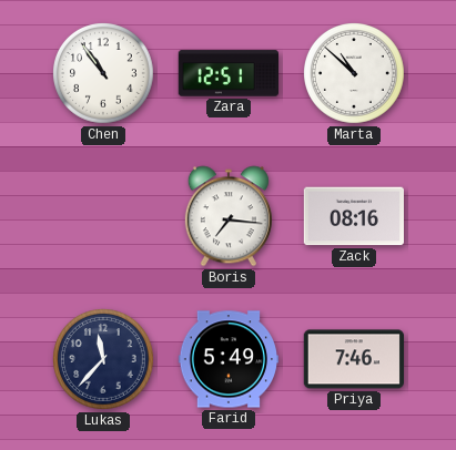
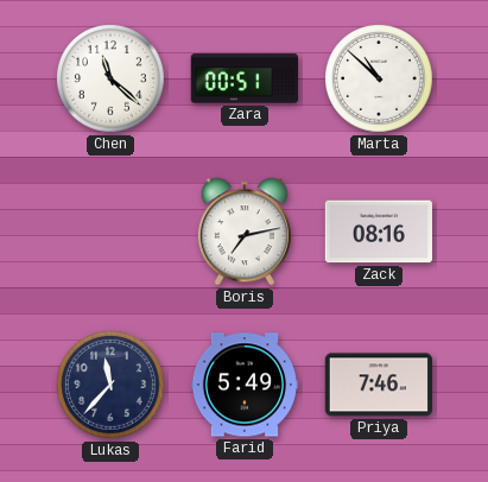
Chen: 10:54 -> 11:22 (112, 80)
Zara: 12:51 -> 00:51 (243, 78)
Boris: 7:16 -> 7:13 (245, 232)
